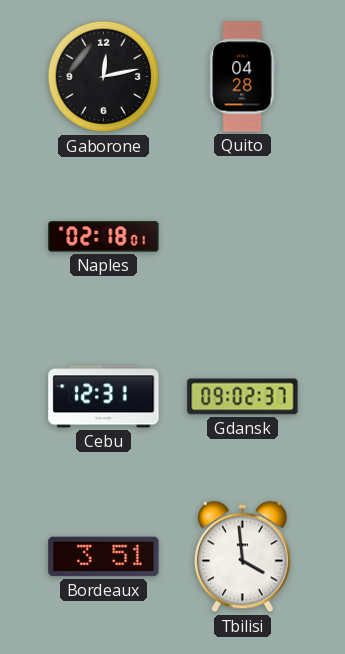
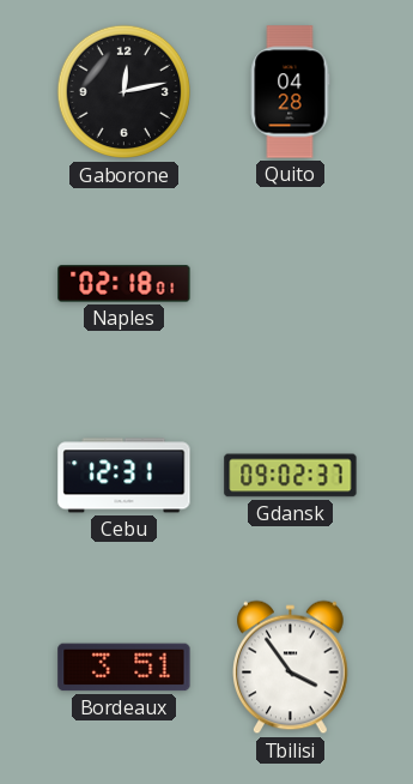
Tbilisi: 3:59 -> 3:54 (291, 668)
